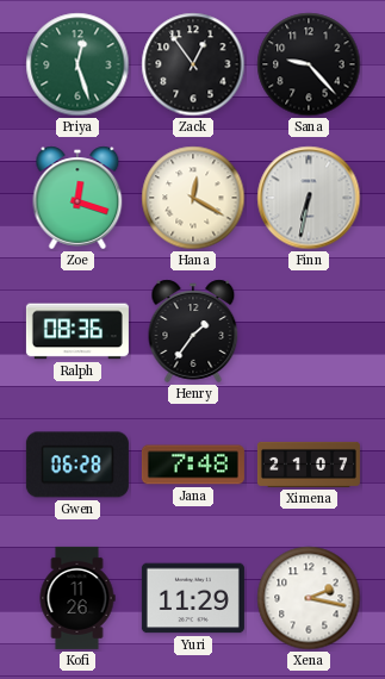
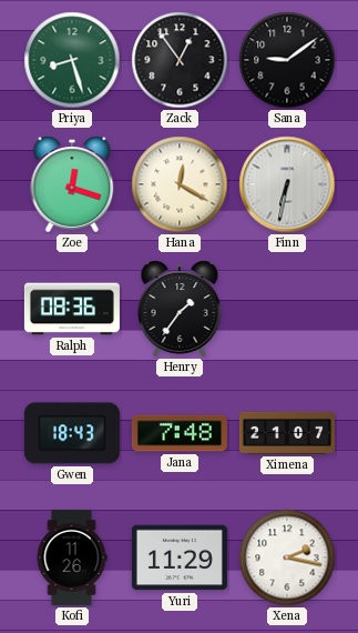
Priya: 12:27 -> 8:27 (72, 60)
Sana: 9:23 -> 9:09 (287, 60)
Gwen: 06:28 -> 18:43 (72, 433)
